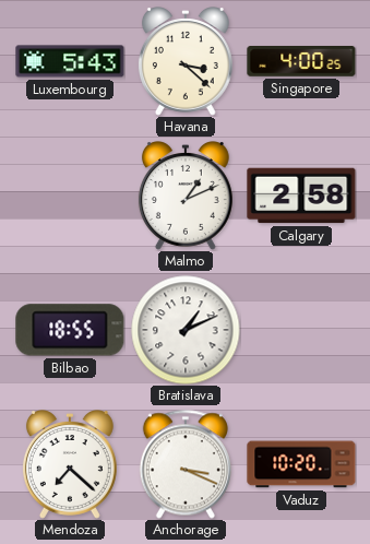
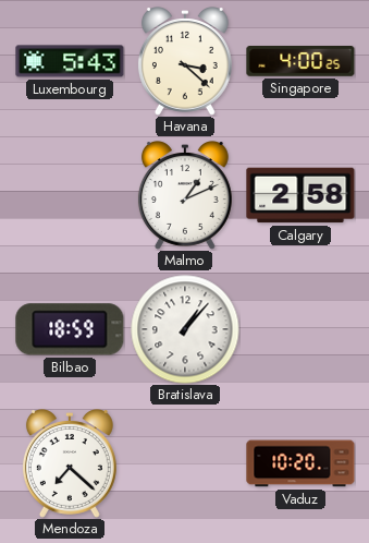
Bilbao: 18:55 -> 18:59 (70, 329)
Bratislava: 1:11 -> 1:07 (185, 329)
Anchorage: 3:19 -> none (186, 464)
